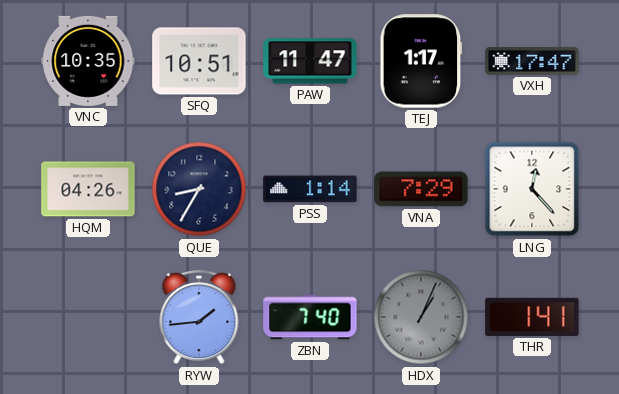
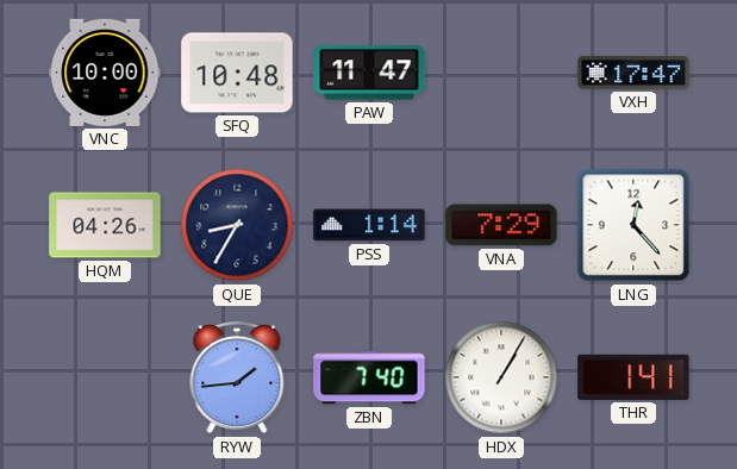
VNC: 10:35 -> 10:00 (105, 73)
SFQ: 10:51 -> 10:48 (237, 73)
TEJ: 1:17 -> none (421, 61)
HDX: 1:04 -> 1:05 (501, 377)
HDX dial: grey -> white (501, 377)
